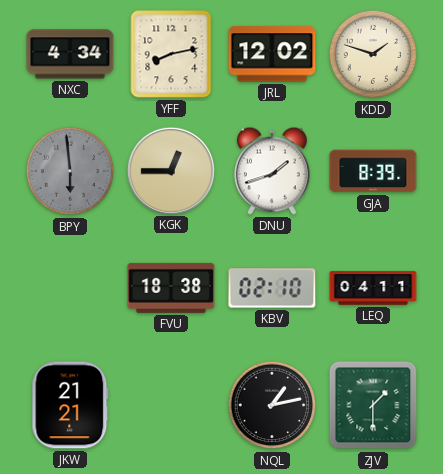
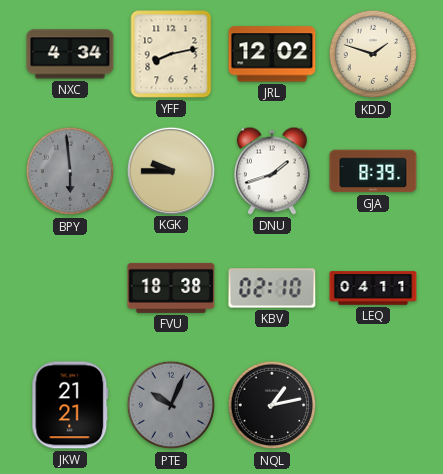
KGK: 12:45 -> 9:45 (170, 170)
PTE: none -> 10:04 (171, 405)
ZJV: 1:30 -> none (373, 405)
